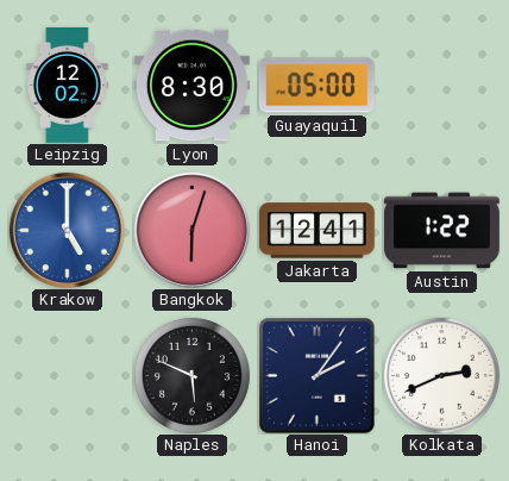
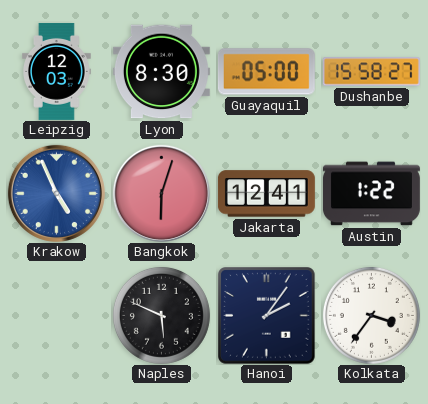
Leipzig: 12:02 -> 12:03 (57, 71)
Dushanbe: none -> 15:58 (371, 72)
Krakow: 5:00 -> 4:56 (56, 193)
Kolkata: 2:41 -> 3:36 (371, 315)
